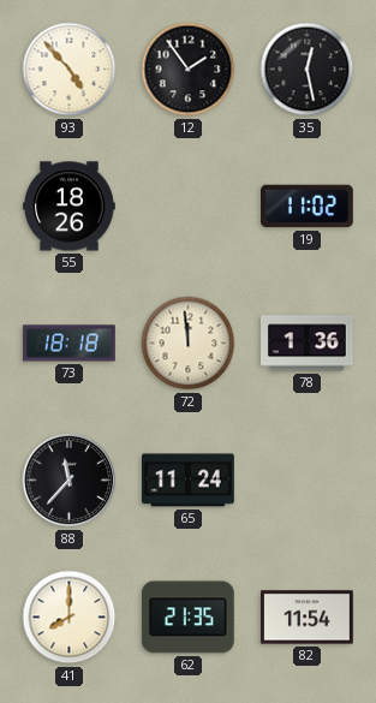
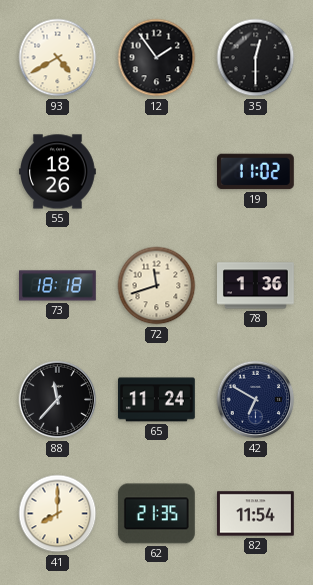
93: 4:53 -> 4:40 (58, 58)
35: 12:28 -> 12:30 (256, 58)
72: 11:59 -> 11:42 (157, 286)
42: none -> 6:50 (256, 400)
